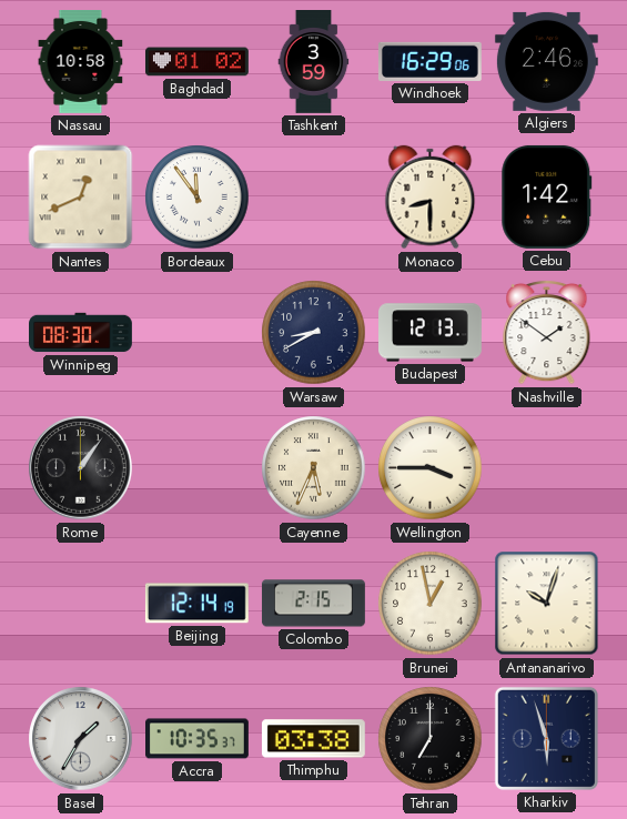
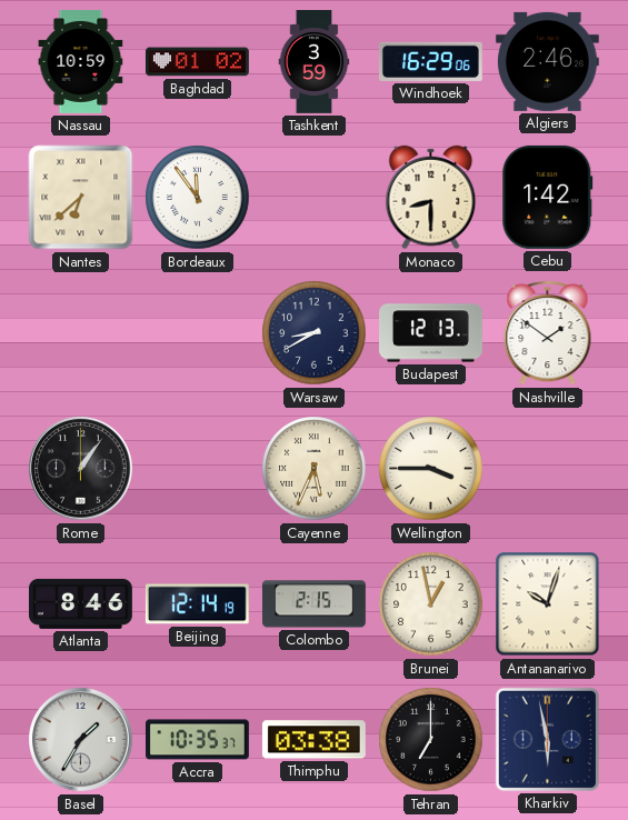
Nassau: 10:58 -> 10:59 (81, 62)
Nantes: 12:41 -> 6:38 (81, 198)
Winnipeg: 08:30 -> none (81, 333)
Atlanta: none -> 8:46 (81, 603)
Kharkiv: 5:57 -> 5:58 (547, 739)
